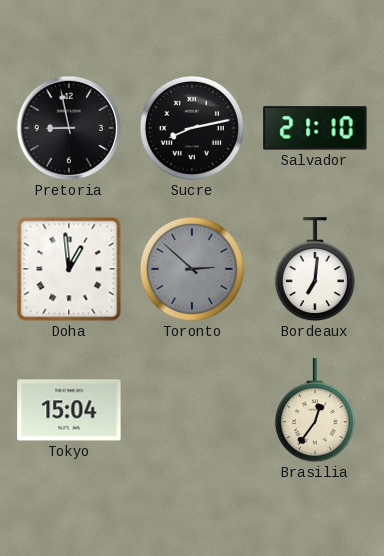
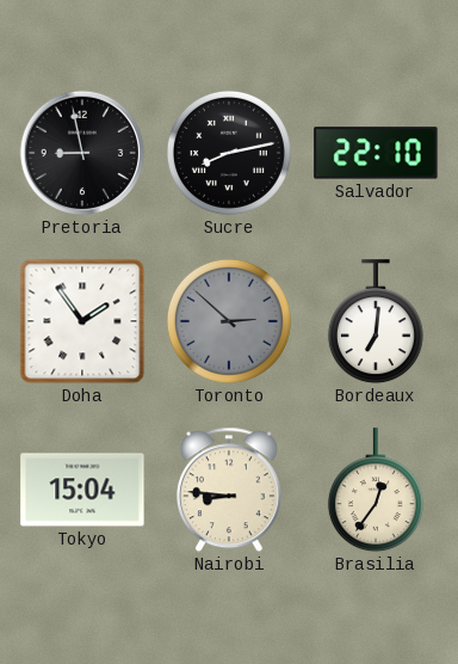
Salvador: 21:10 -> 22:10 (376, 153)
Doha: 12:59 -> 1:54 (82, 321)
Nairobi: none -> 8:46 (229, 490)
